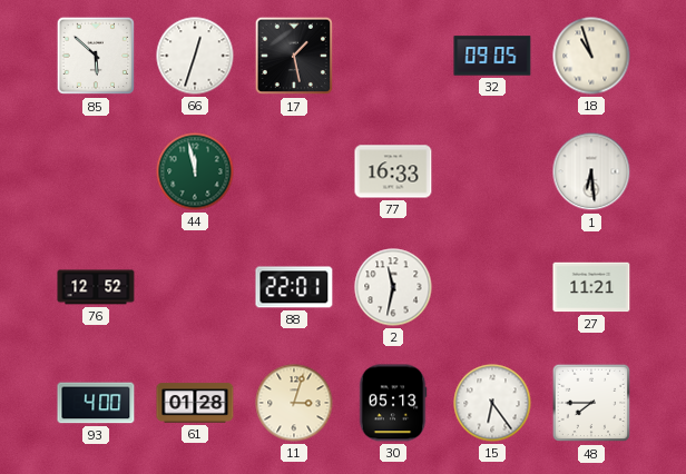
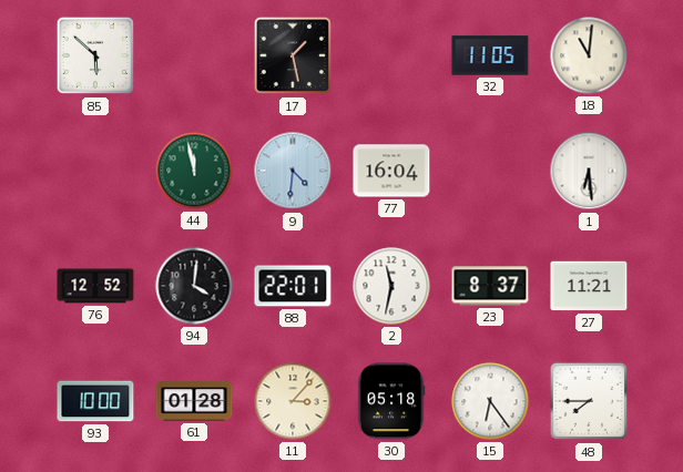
66: 12:33 -> none (195, 56)
32: 09:05 -> 11:05 (490, 55)
18: 10:57 -> 11:01 (589, 55)
9: none -> 4:31 (293, 171)
77: 16:33 -> 16:04 (391, 171)
94: none -> 4:01 (194, 286)
23: none -> 8:37 (490, 286)
93: 4:00 -> 10:00 (95, 401)
11: 3:03 -> 3:07 (293, 401)
30: 05:13 -> 05:18 (391, 401)
